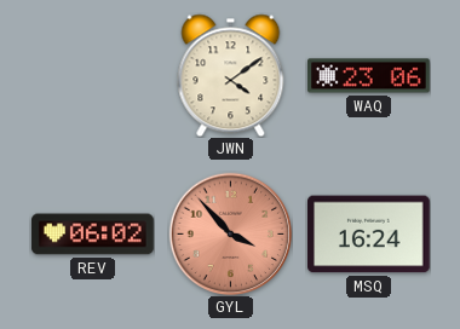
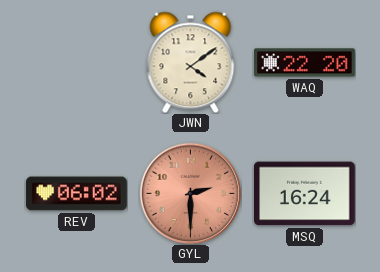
WAQ: 23:06 -> 22:20 (305, 63)
GYL: 3:53 -> 2:30 (190, 193)
